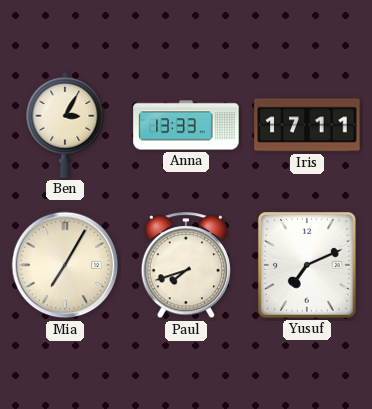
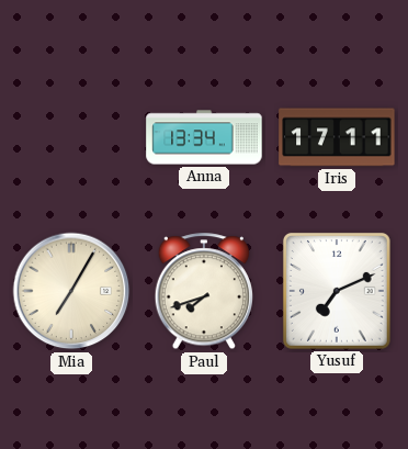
Ben: 3:05 -> none (65, 125)
Anna: 13:33 -> 13:34 (204, 137)
